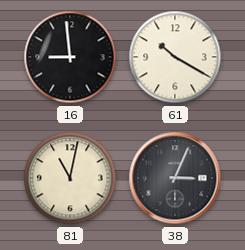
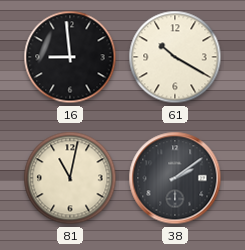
38: 3:04 -> 2:09 (175, 178)
